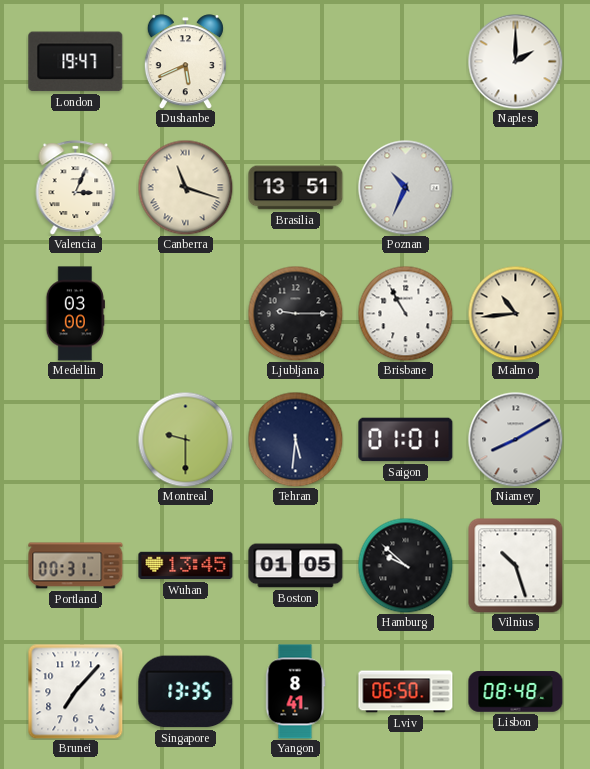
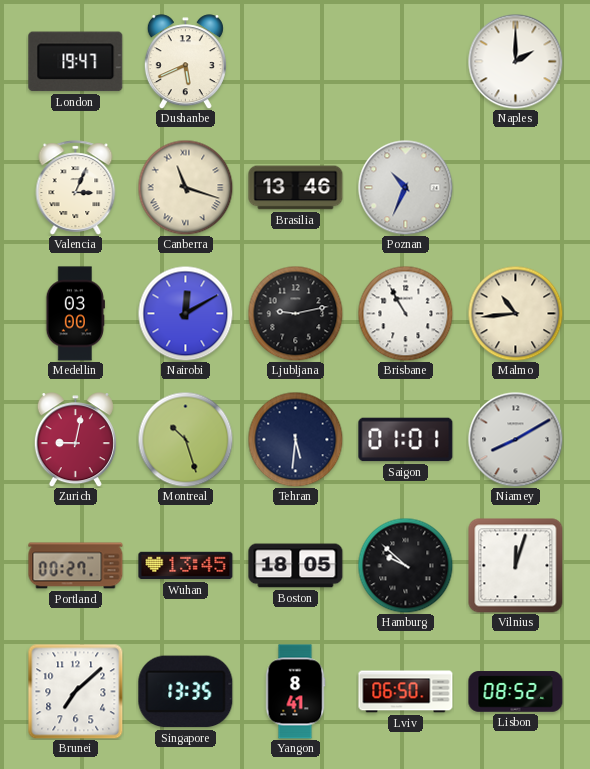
Brasilia: 13:51 -> 13:46 (296, 188)
Nairobi: none -> 12:10 (185, 313)
Ljubljana: 9:15 -> 9:13 (295, 313)
Zurich: none -> 9:02 (75, 440)
Montreal: 9:30 -> 10:27 (185, 439)
Portland: 00:31 -> 00:27 (76, 566)
Boston: 01:05 -> 18:05 (296, 566)
Vilnius: 10:27 -> 12:03 (516, 566)
Brunei: 7:07 -> 7:08 (75, 691)
Lisbon: 08:48 -> 08:52 (516, 692)
